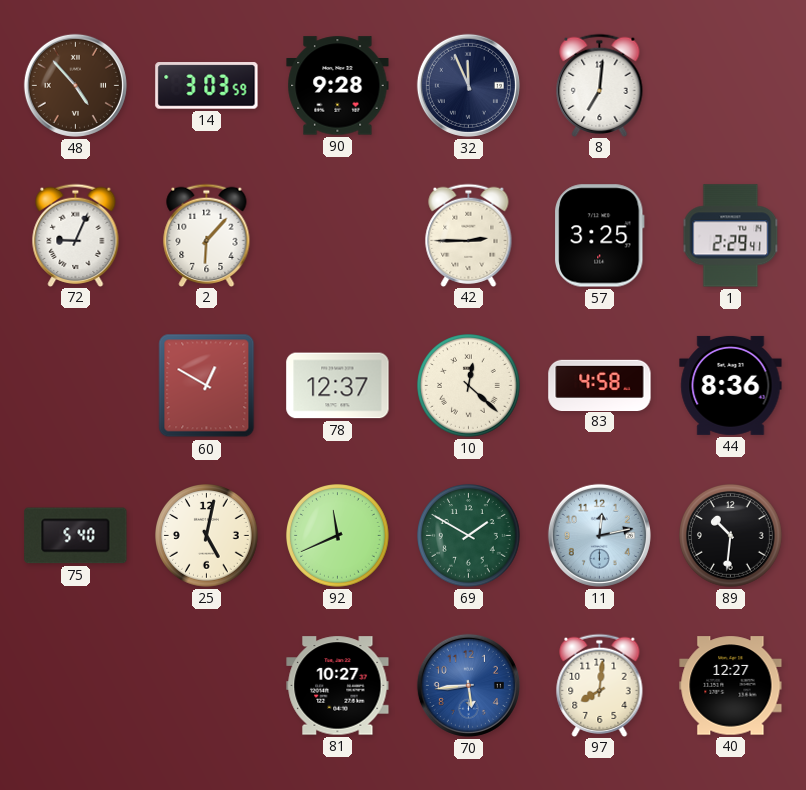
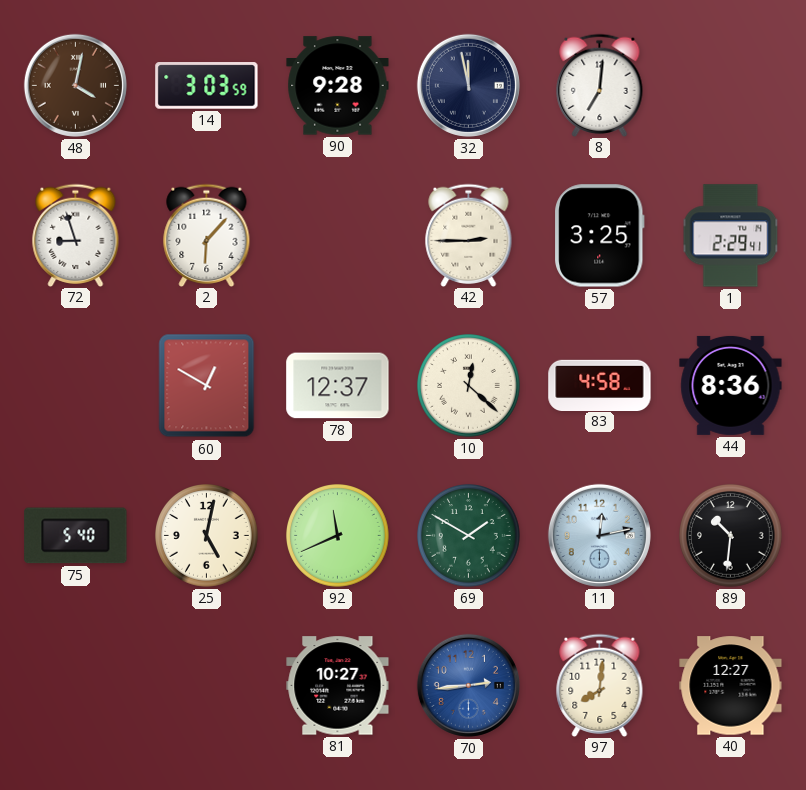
48: 4:53 -> 4:02 (75, 85)
32: 11:56 -> 11:58 (468, 85)
72: 9:04 -> 8:57 (76, 235)
70: 5:44 -> 2:44 (468, 685)
